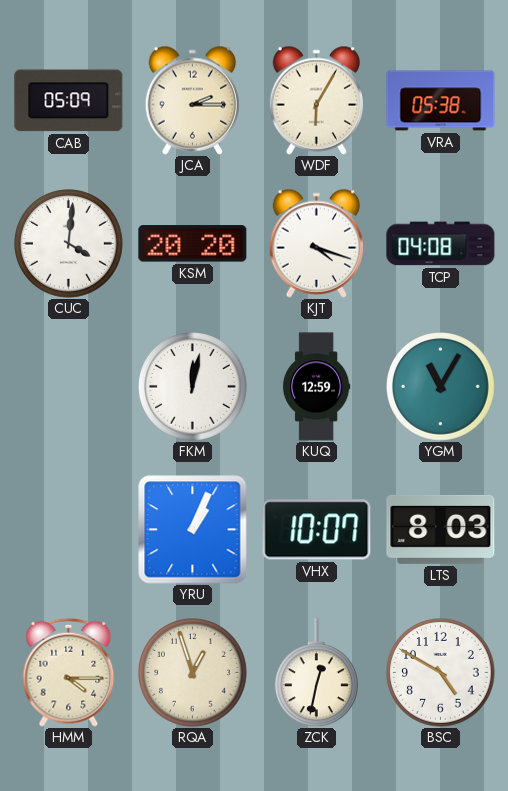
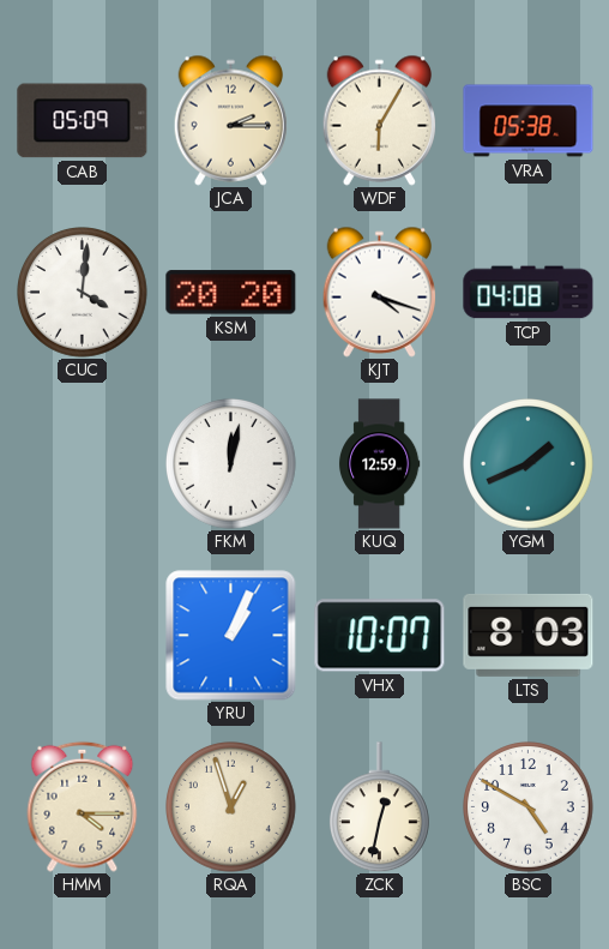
YGM: 11:05 -> 1:41 (529, 464)
